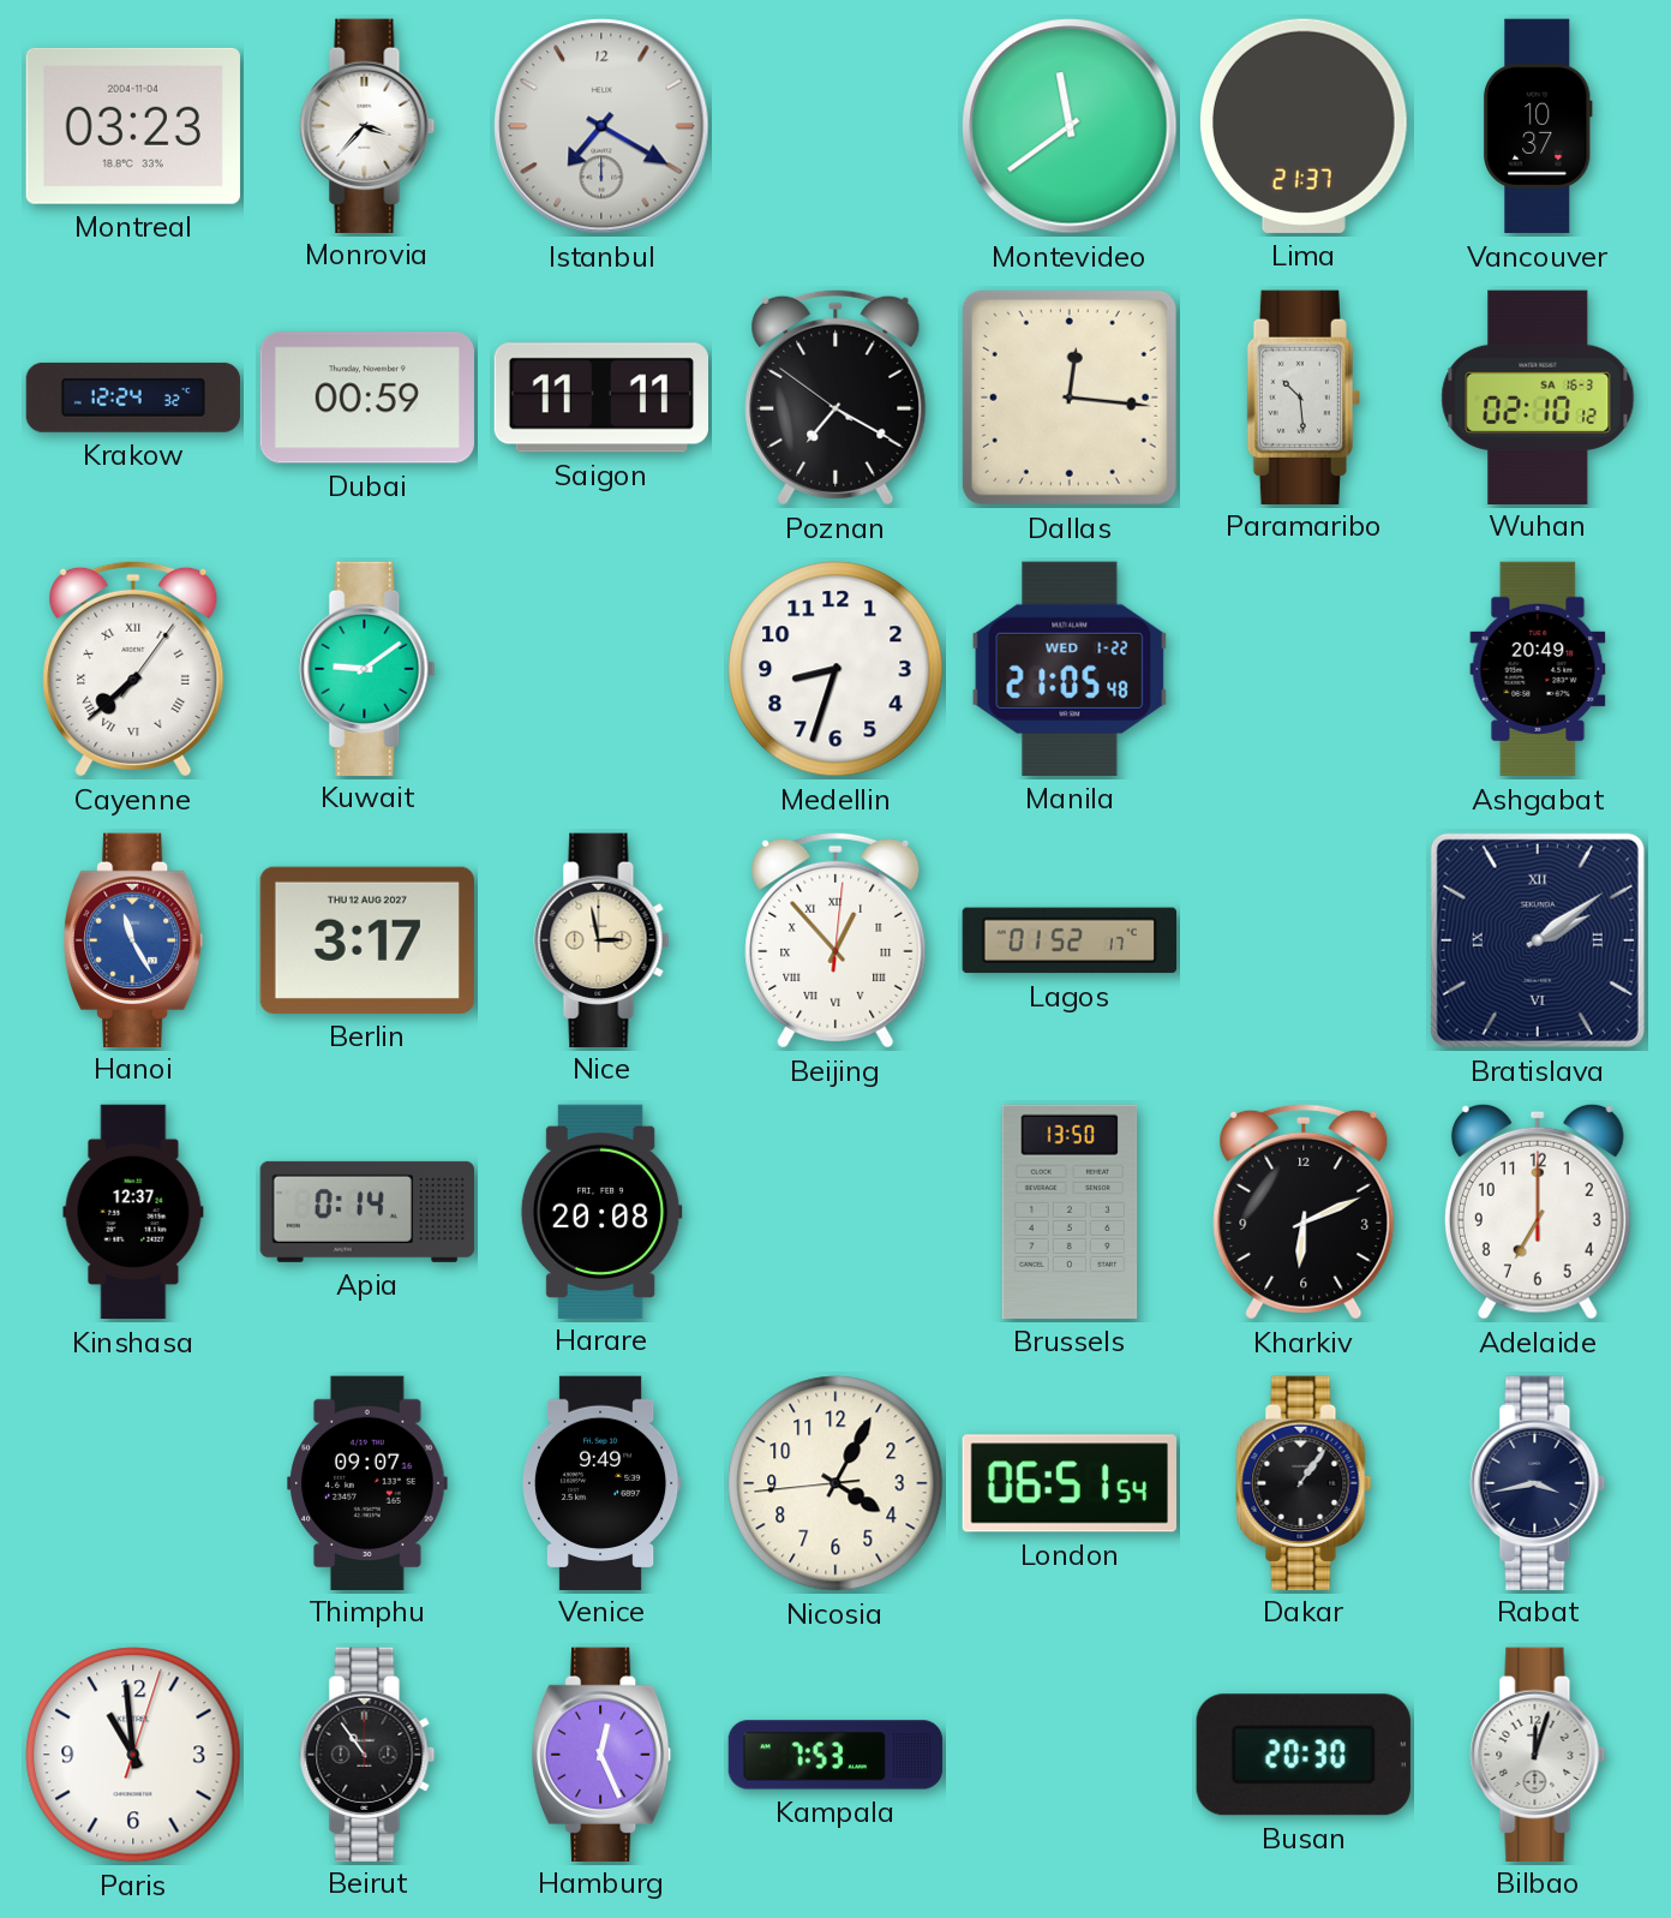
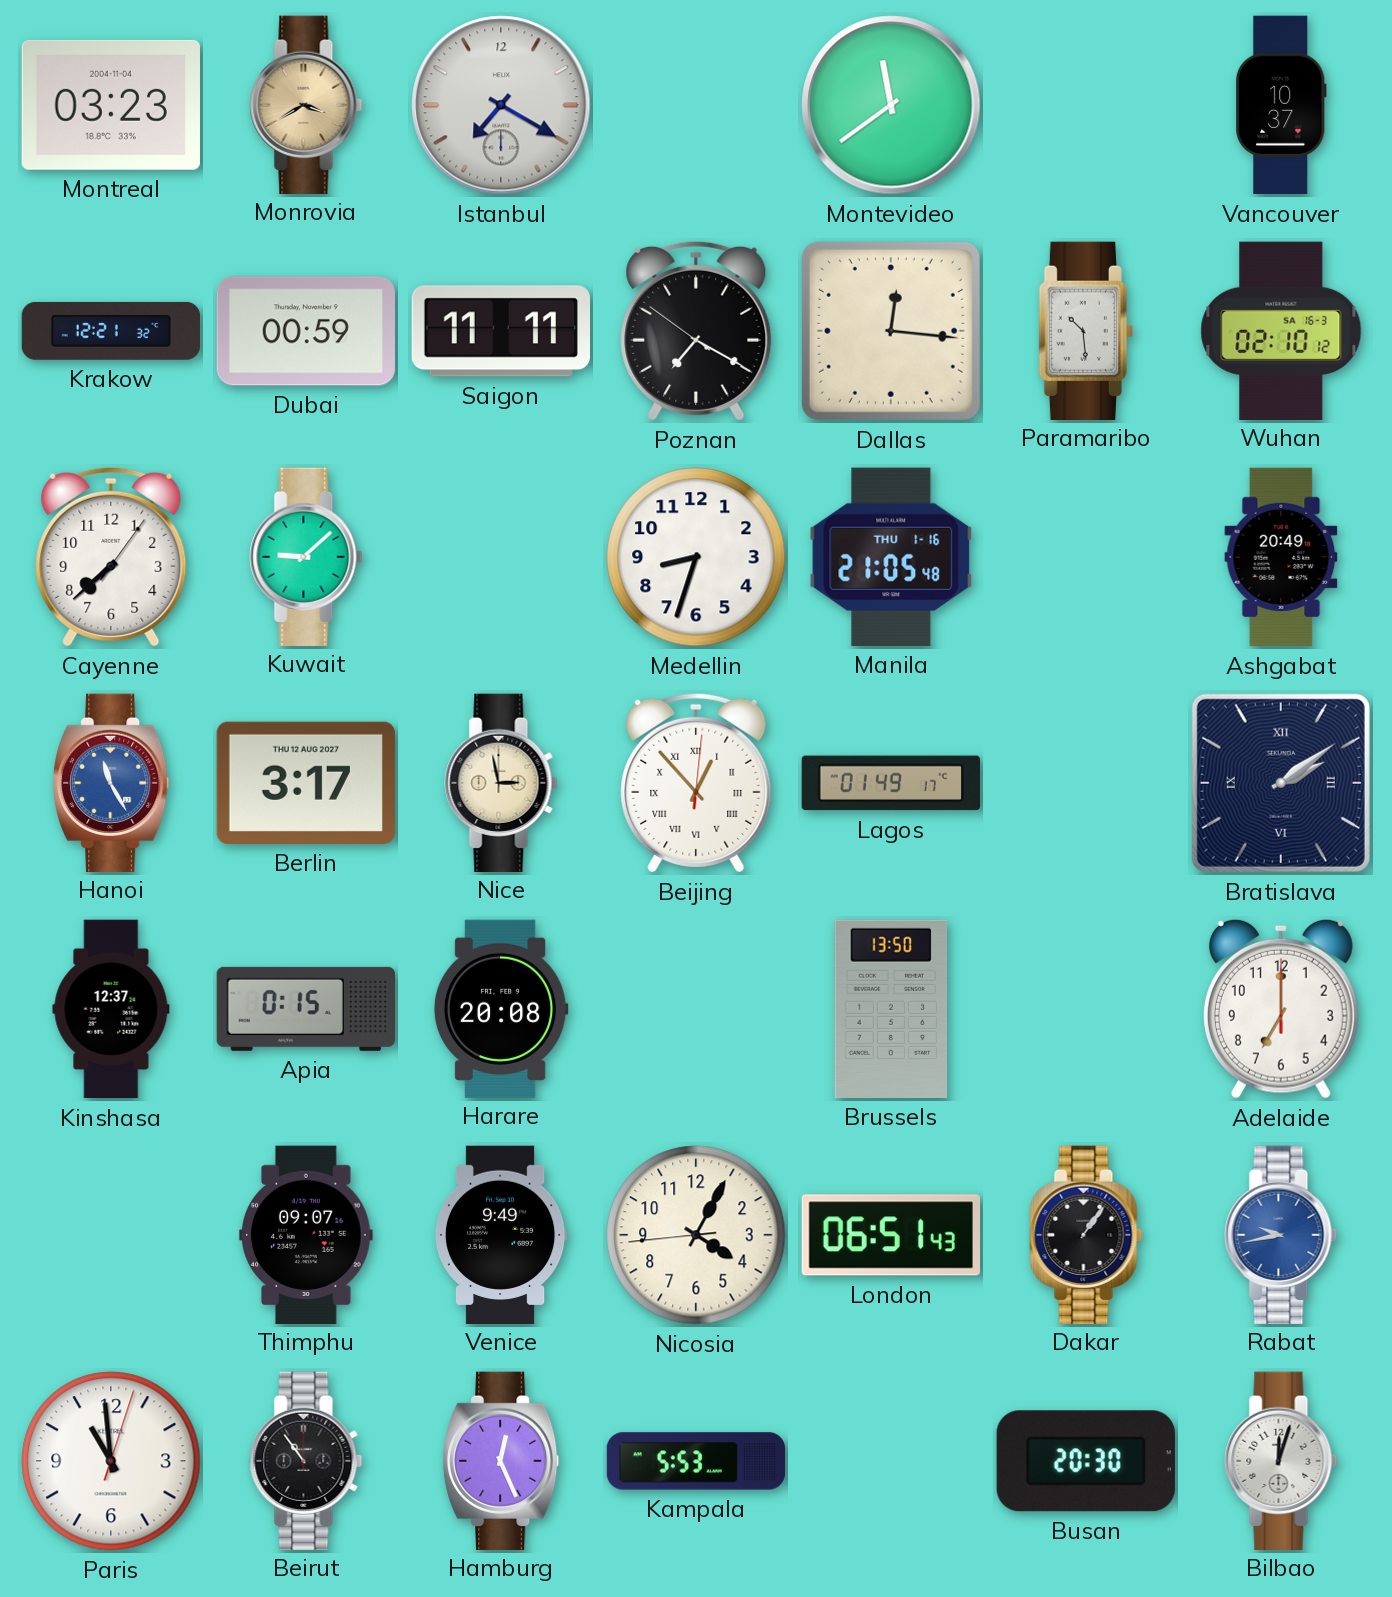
Monrovia: 3:37 -> 3:40 (306, 104)
Monrovia dial: white -> champagne (306, 104)
Lima: 21:37 -> none (1304, 126)
Krakow: 12:24 -> 12:21 (110, 331)
Cayenne numerals: Roman -> Arabic (111, 557)
Kuwait: 9:09 -> 9:08 (306, 556)
Manila date: WED 1-22 -> THU 1-16 (891, 557)
Lagos: 01:52 -> 01:49 (890, 783)
Apia: 0:14 -> 0:15 (305, 1009)
Kharkiv: 6:11 -> none (1304, 1212)
London: 06:51:54 -> 06:51:43 (890, 1235)
Rabat: 3:43 -> 9:43 (1281, 1234)
Rabat dial: navy -> blue (1281, 1234)
Kampala: 7:53 -> 5:53 (696, 1461)
